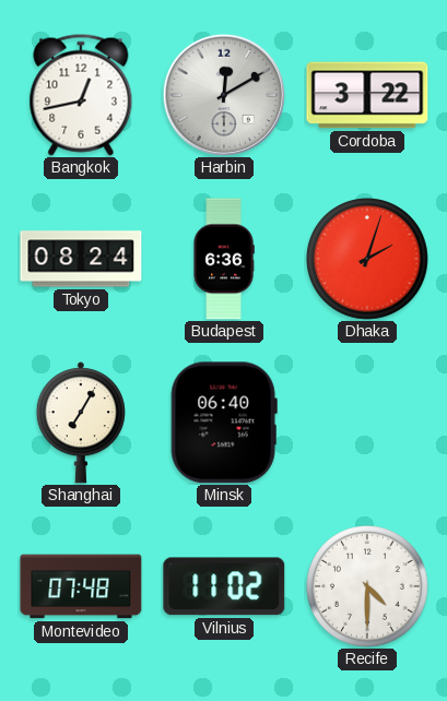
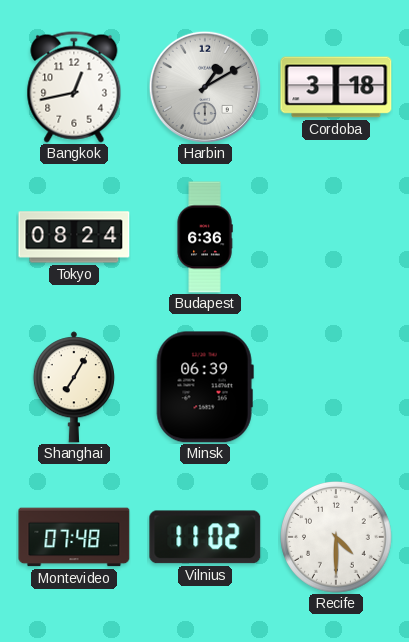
Harbin: 12:10 -> 1:10 (204, 86)
Cordoba: 3:22 -> 3:18 (336, 87)
Dhaka: 2:03 -> none (368, 260)
Minsk: 06:40 -> 06:39 (205, 387)
